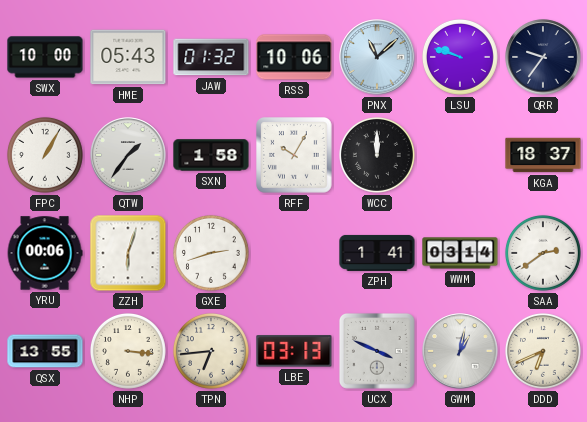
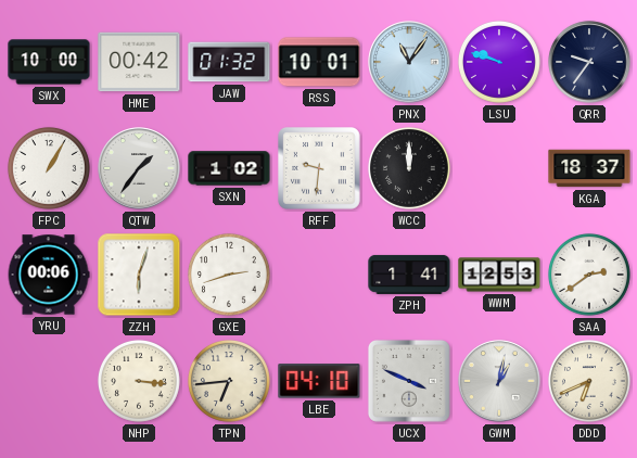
HME: 05:43 -> 00:42 (139, 62)
RSS: 10:06 -> 10:01 (319, 62)
PNX: 11:08 -> 11:06 (409, 62)
SXN: 1:58 -> 1:02 (229, 168)
RFF: 10:05 -> 9:31 (320, 169)
WWM: 03:14 -> 12:53 (499, 275)
QSX: 13:55 -> none (45, 351)
LBE: 03:13 -> 04:10 (319, 381)
